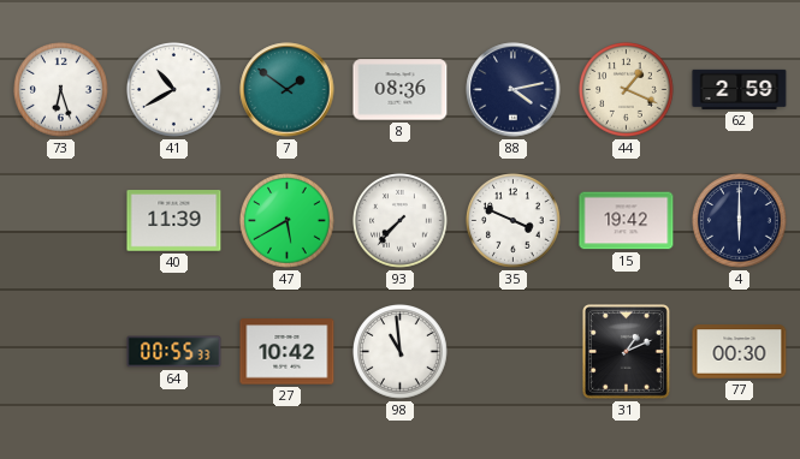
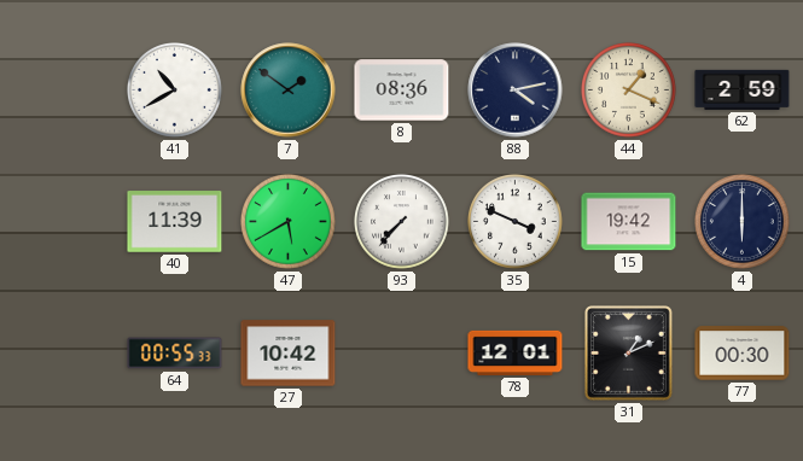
73: 6:27 -> none (61, 90)
98: 10:59 -> none (401, 352)
78: none -> 12:01 (516, 352)
